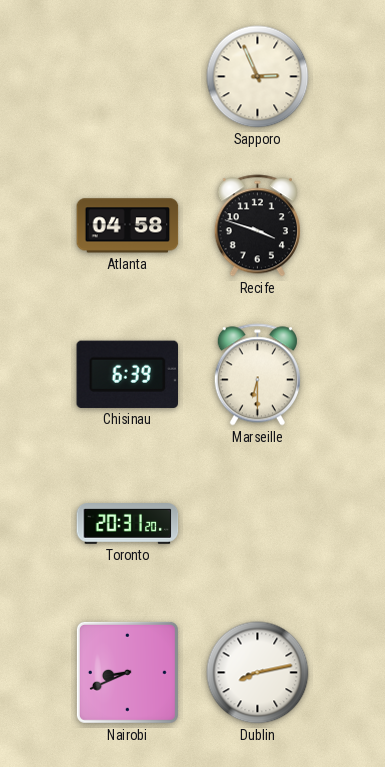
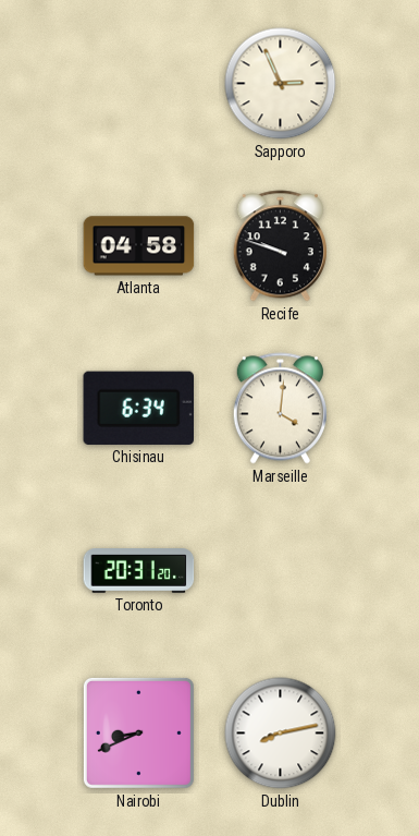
Recife: 3:48 -> 9:48 (280, 246)
Chisinau: 6:39 -> 6:34 (139, 408)
Marseille: 6:30 -> 4:01 (280, 409)
